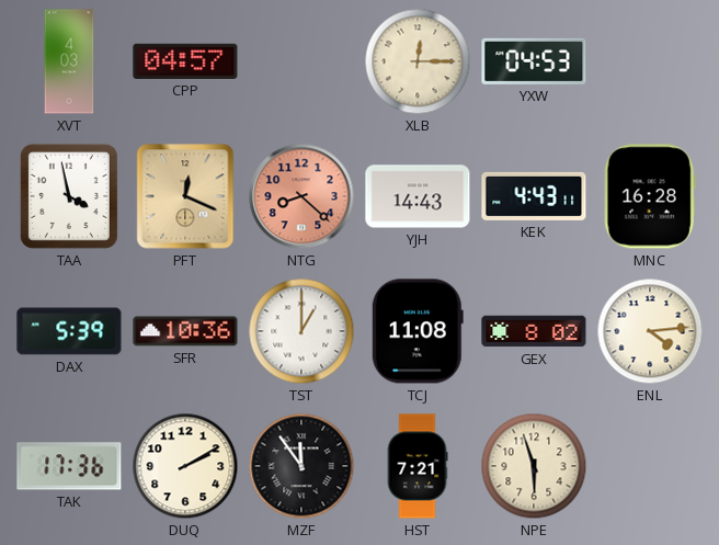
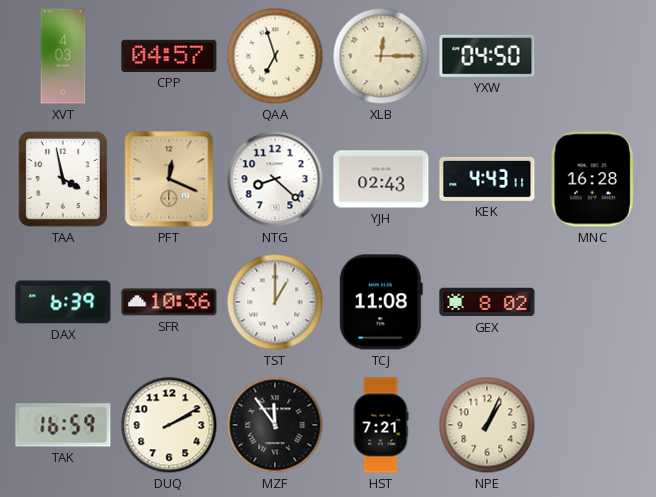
QAA: none -> 6:57 (275, 56)
YXW: 04:53 -> 04:50 (487, 56)
NTG dial: salmon -> white (275, 179)
YJH: 14:43 -> 02:43 (381, 179)
DAX: 5:39 -> 6:39 (63, 302)
ENL: 4:14 -> none (650, 331)
TAK: 17:36 -> 16:59 (63, 425)
NPE: 5:57 -> 1:04 (487, 425)
